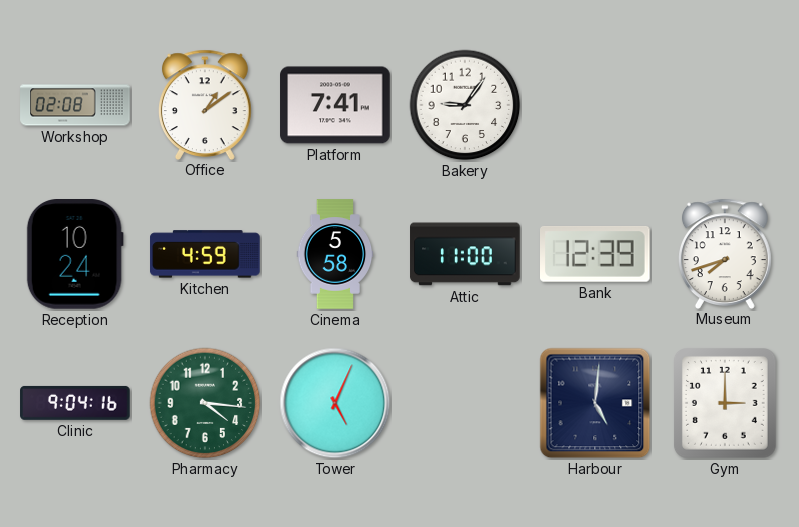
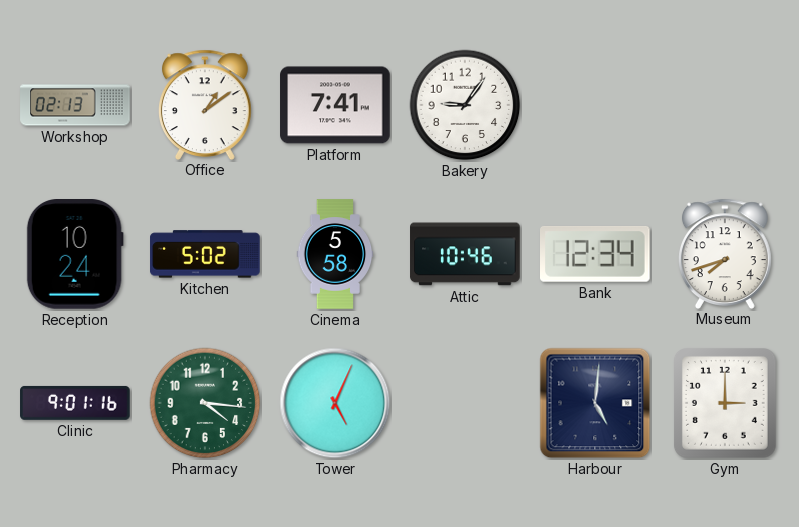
Workshop: 02:08 -> 02:13 (75, 105)
Kitchen: 4:59 -> 5:02 (205, 254)
Attic: 11:00 -> 10:46 (465, 254)
Bank: 12:39 -> 12:34 (596, 254)
Clinic: 9:04 -> 9:01 (75, 403)
